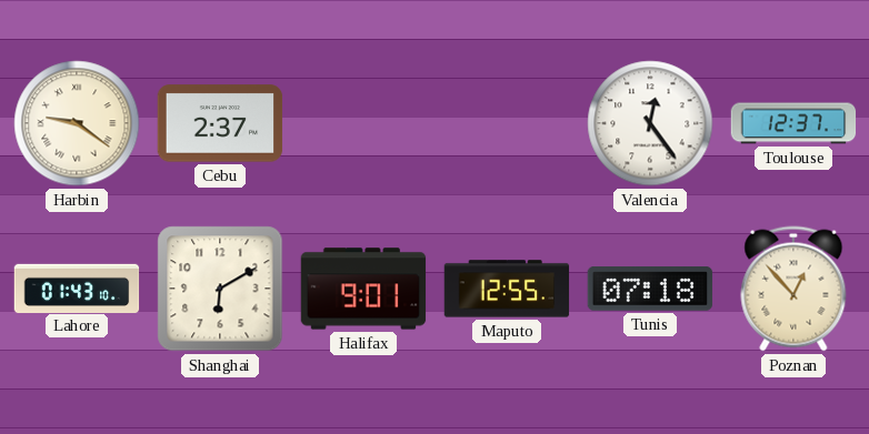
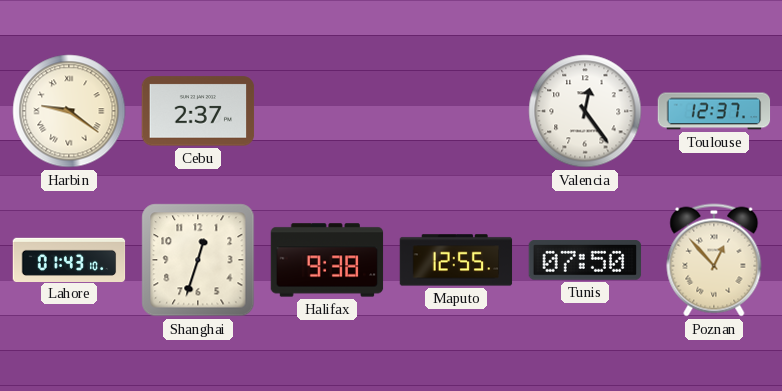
Shanghai: 6:10 -> 12:33 (198, 260)
Halifax: 9:01 -> 9:38 (327, 260)
Tunis: 07:18 -> 07:50 (585, 261)
